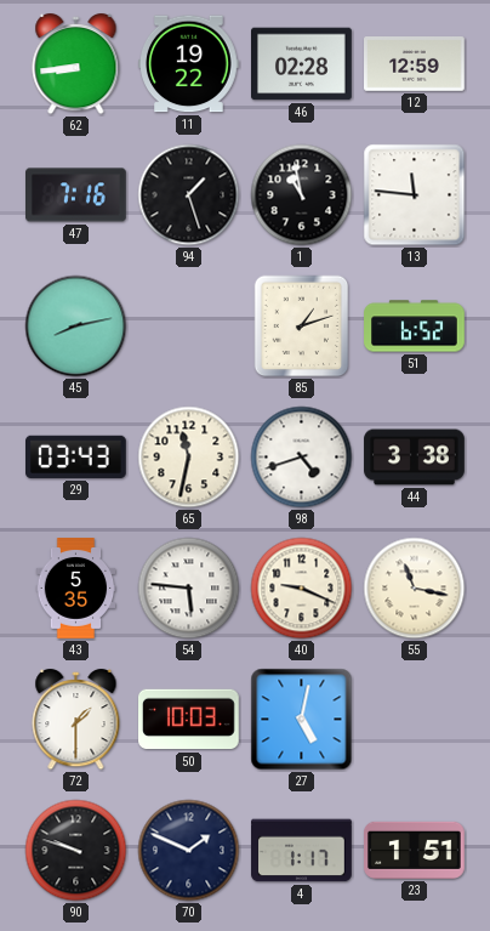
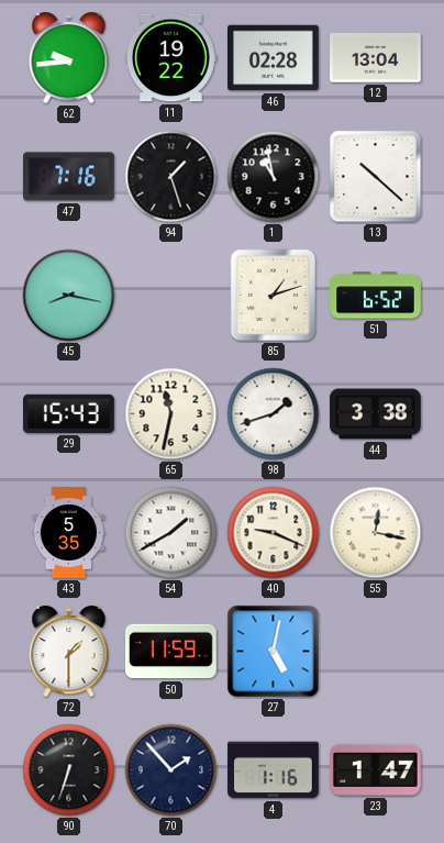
62: 8:44 -> 9:44 (69, 58)
12: 12:59 -> 13:04 (376, 58)
13: 11:46 -> 10:22 (376, 177)
45: 8:13 -> 8:17 (69, 296)
29: 03:43 -> 15:43 (69, 413)
98: 4:42 -> 1:42 (274, 414)
54: 5:46 -> 1:40 (171, 533)
55: 11:17 -> 12:17 (376, 533)
50: 10:03 -> 11:59 (171, 652)
90: 9:48 -> 6:33 (69, 770)
70: 1:49 -> 1:53 (171, 770)
4: 1:17 -> 1:16 (274, 770)
23: 1:51 -> 1:47 (376, 769)
